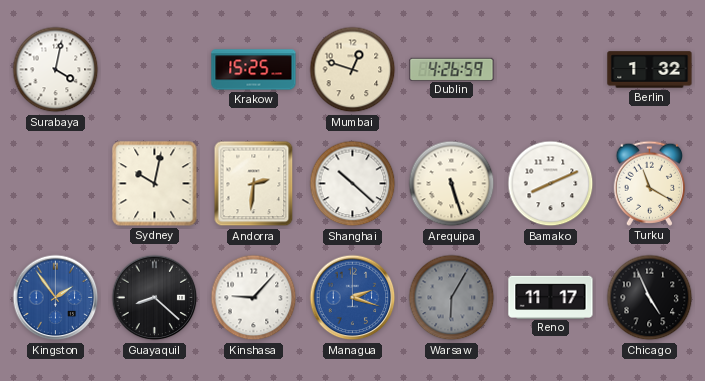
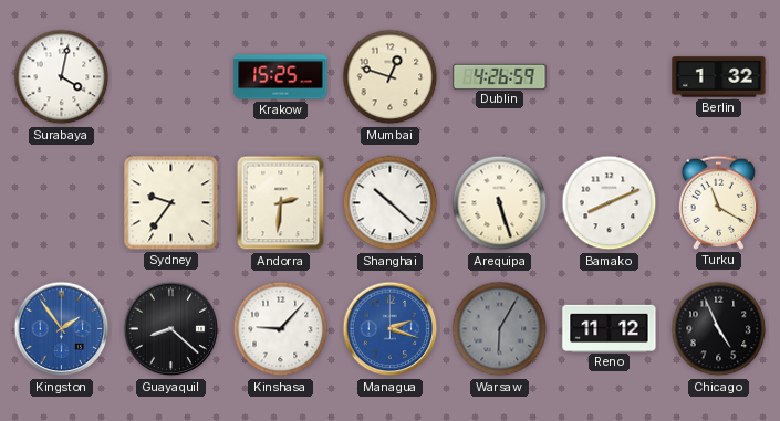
Sydney: 10:02 -> 9:36 (171, 203)
Reno: 11:17 -> 11:12 (610, 328)
